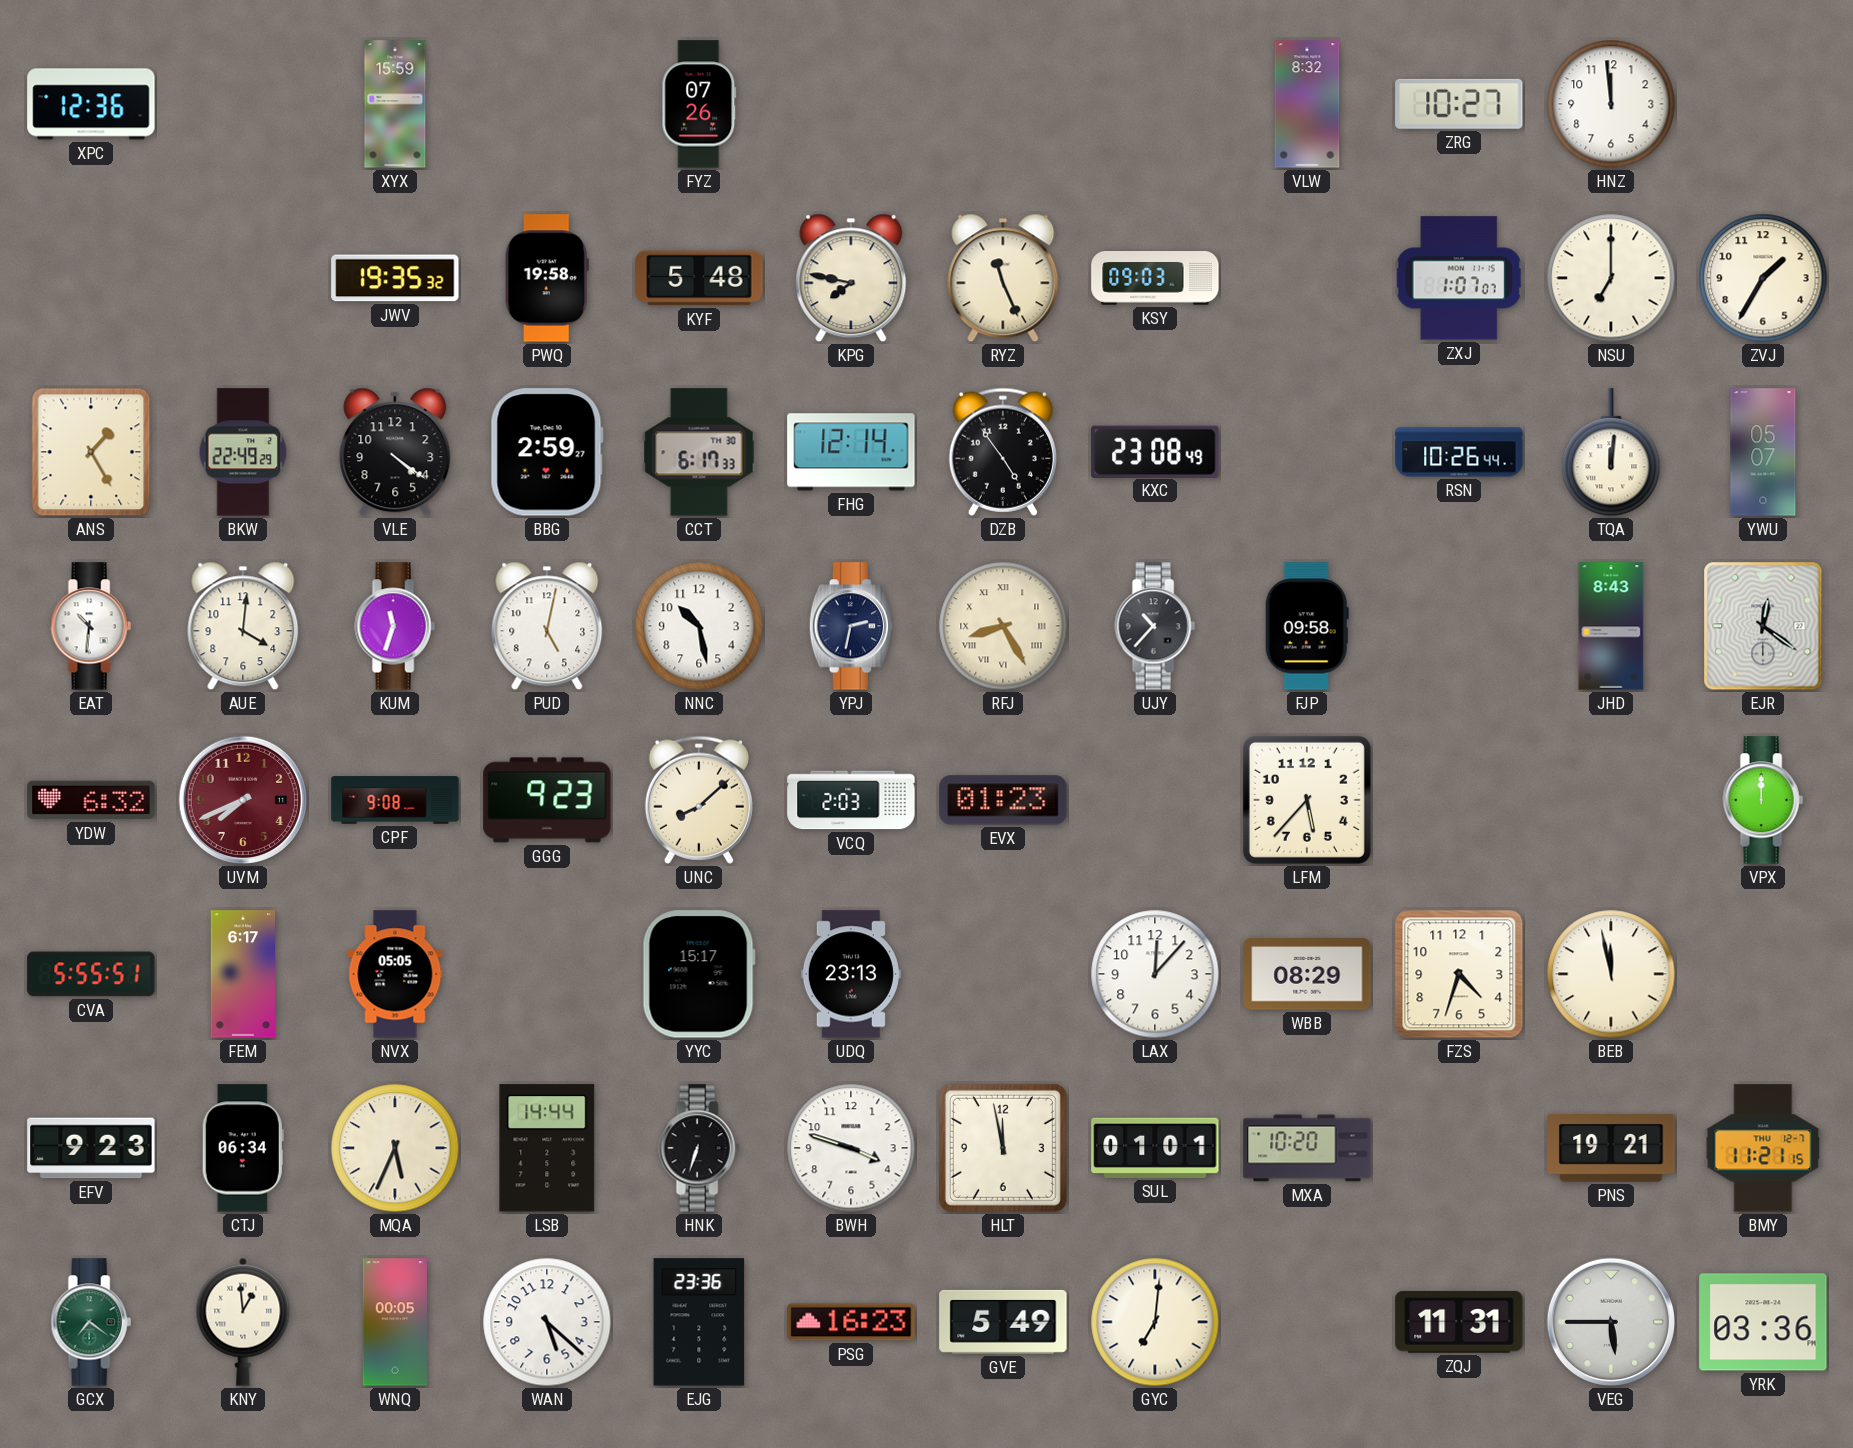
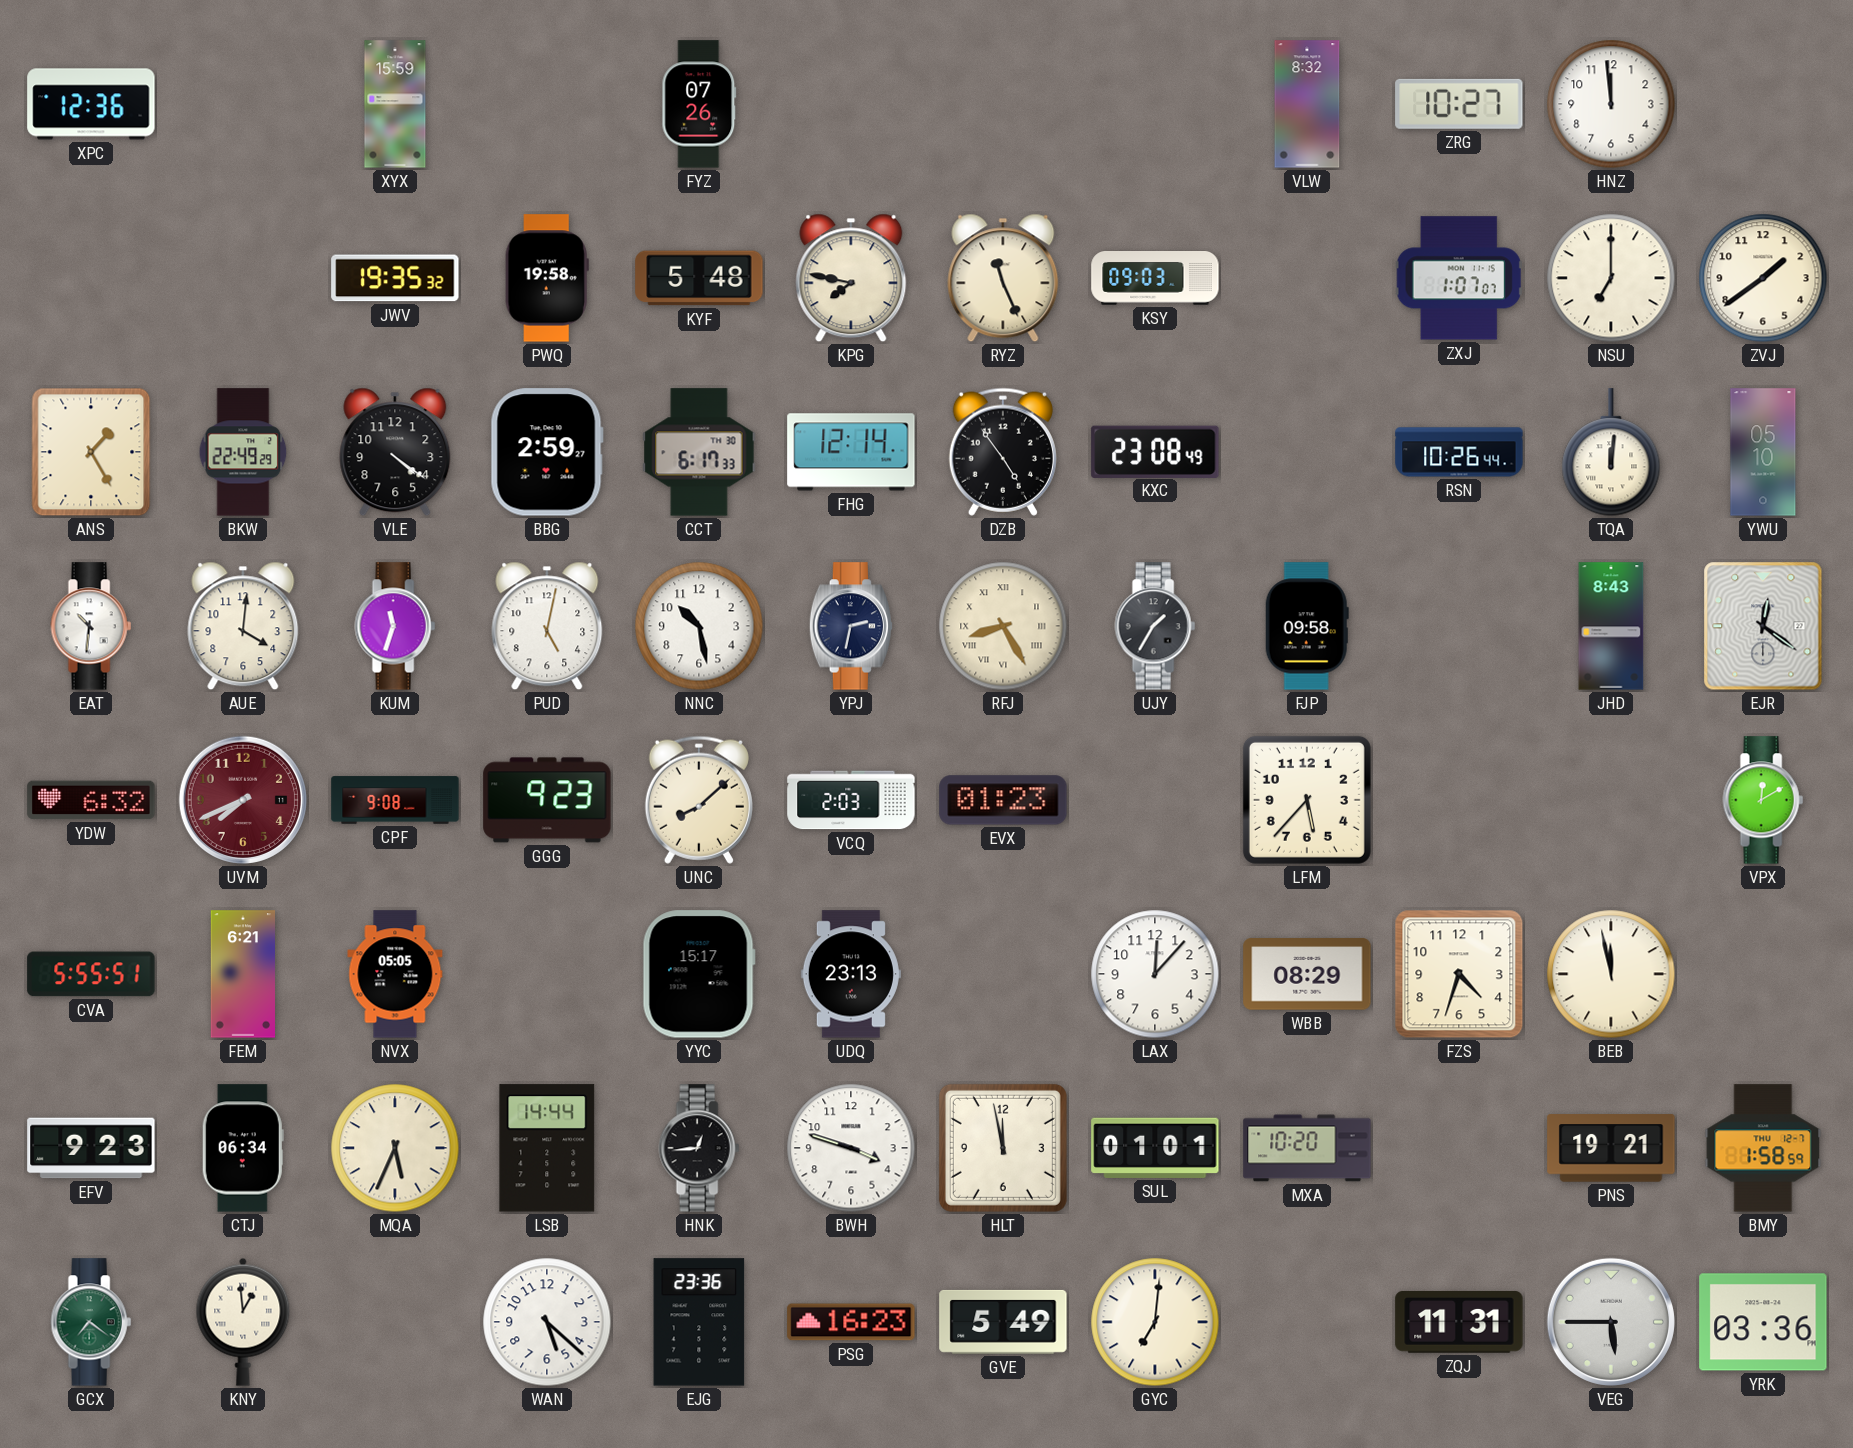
ZVJ: 1:35 -> 1:39 (1763, 278)
YWU: 05:07 -> 05:10 (1763, 452)
UJY: 10:37 -> 1:35 (1155, 626)
VPX: 12:00 -> 12:10 (1763, 800)
FEM: 6:17 -> 6:21 (243, 974)
HNK: 6:33 -> 12:44 (699, 1148)
BMY: 11:21 -> 1:58 (1763, 1148)
WNQ: 00:05 -> none (395, 1322)
